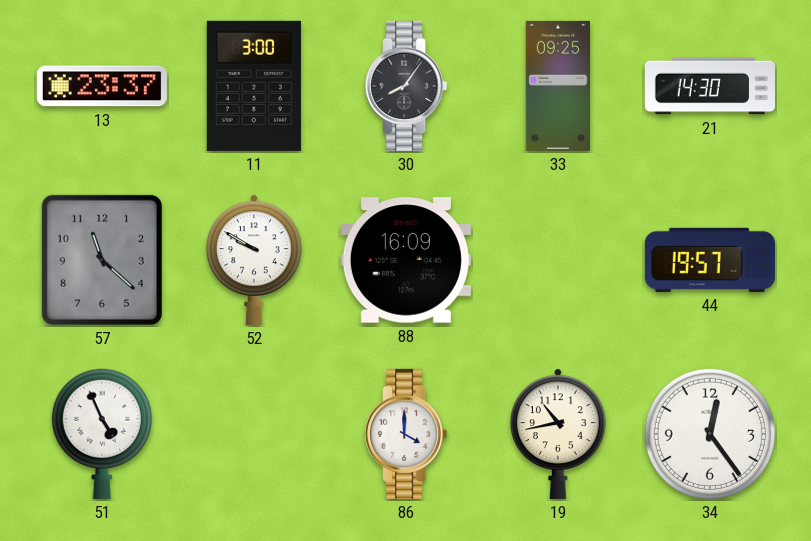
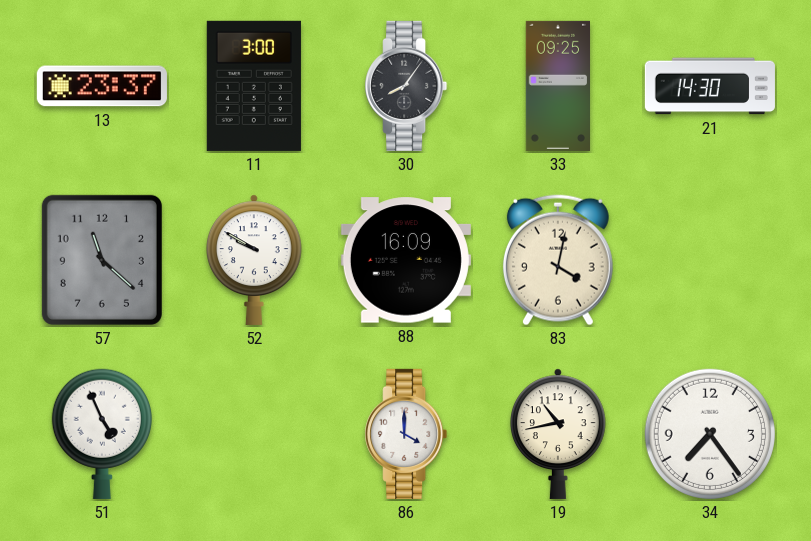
83: none -> 4:02 (558, 260)
44: 19:57 -> none (710, 260)
34: 12:24 -> 7:24 (710, 434)
